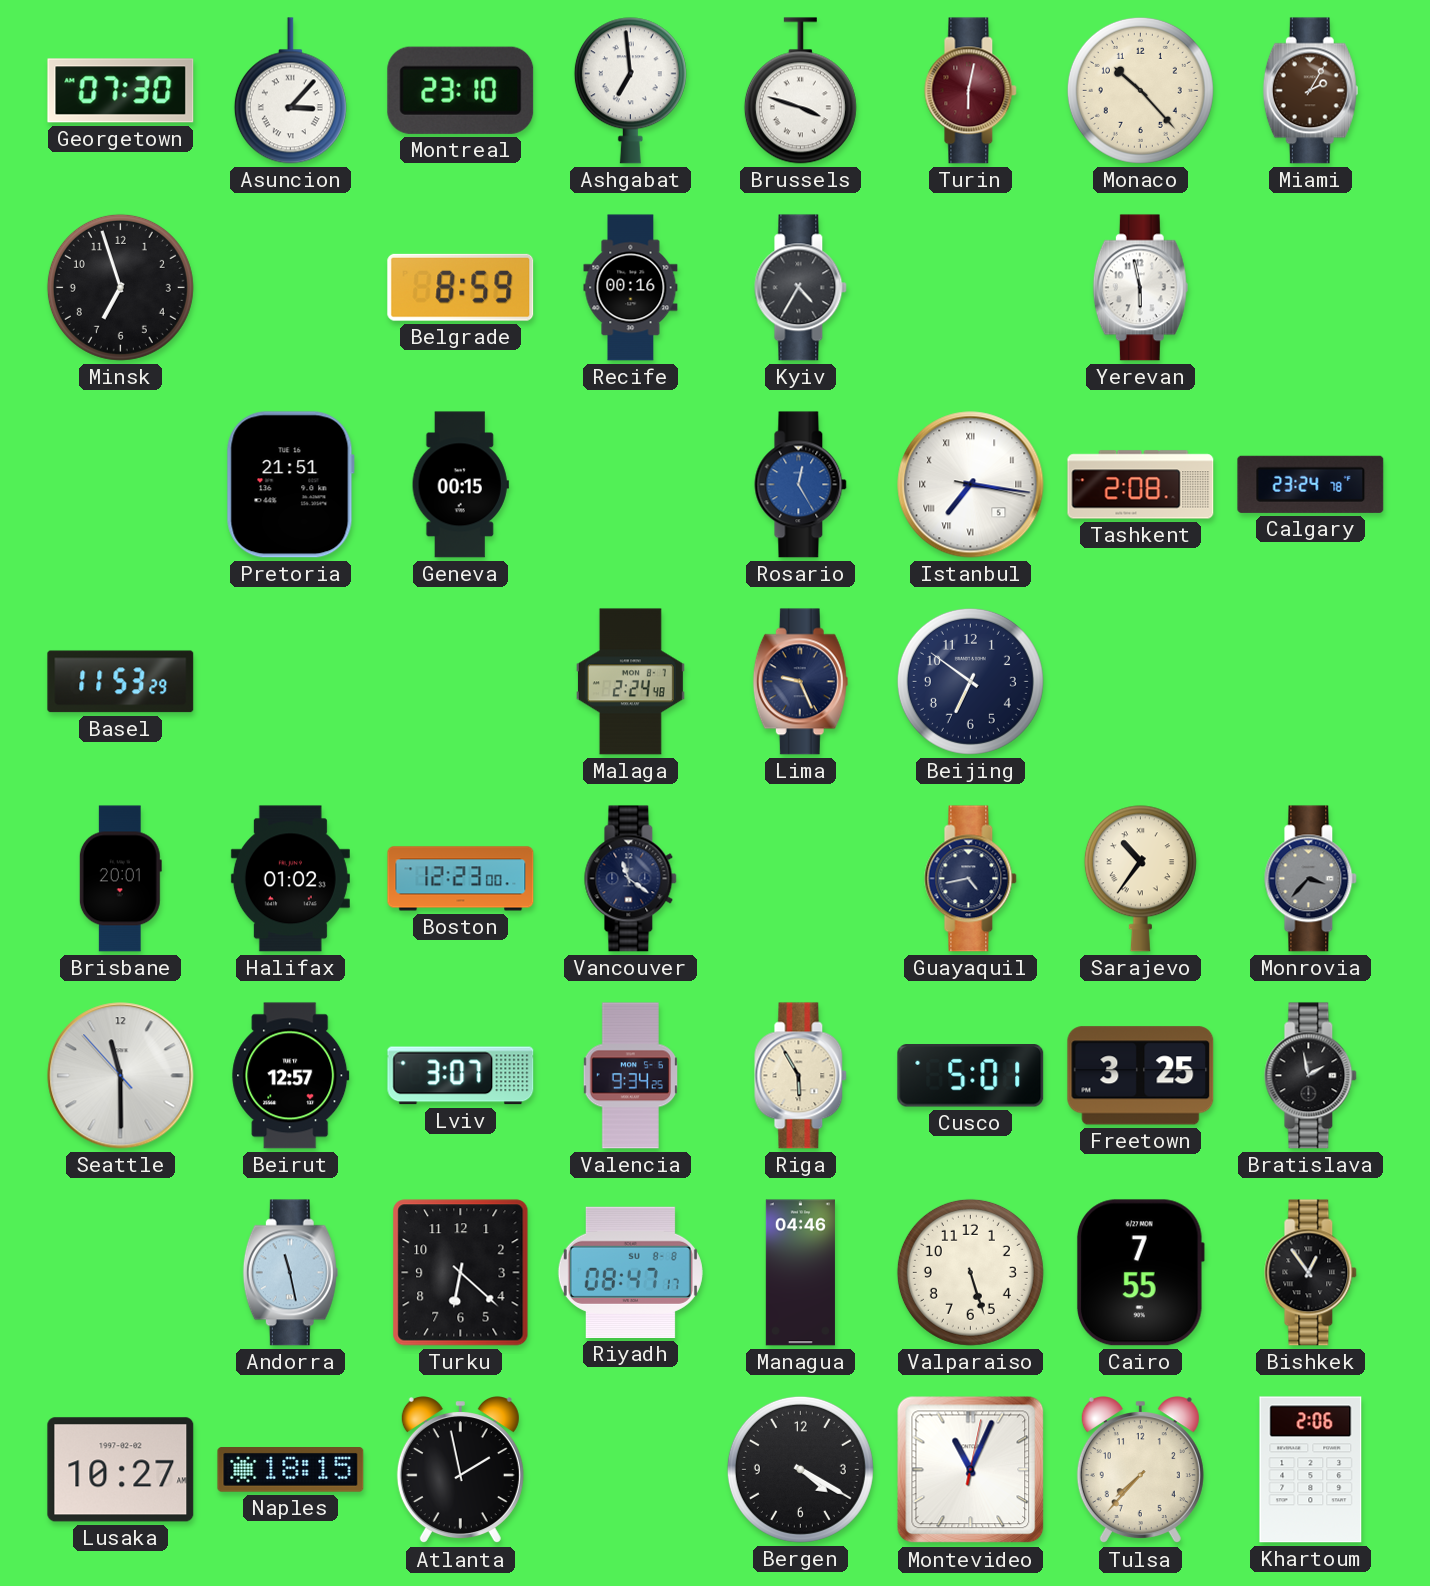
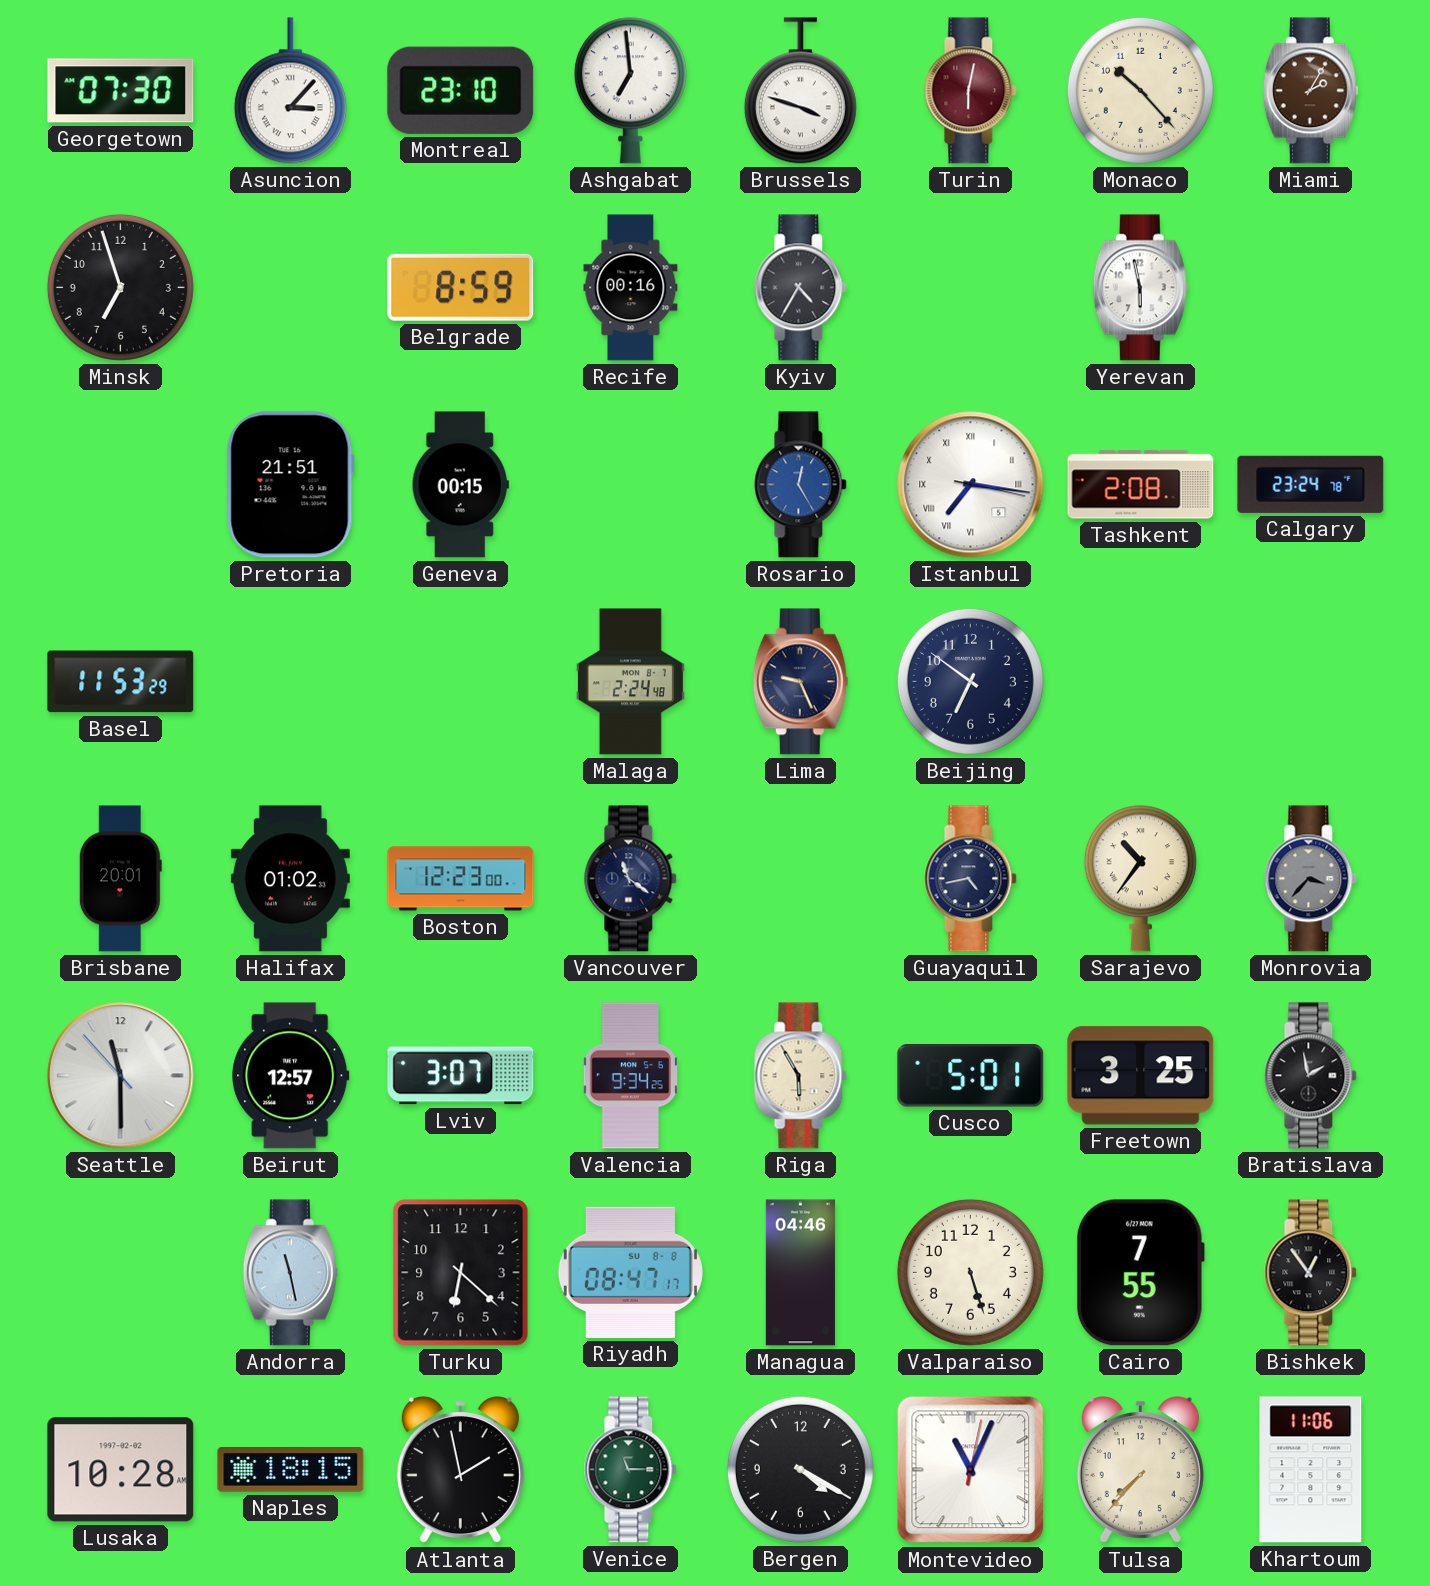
Lusaka: 10:27 -> 10:28 (121, 1470)
Venice: none -> 11:15 (631, 1470)
Khartoum: 2:06 -> 11:06 (1311, 1470)
